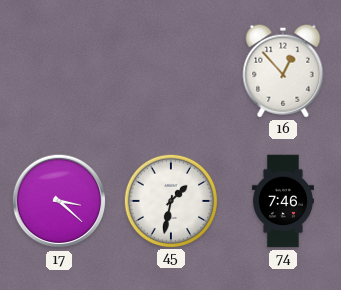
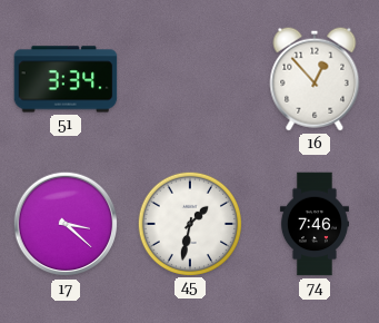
51: none -> 3:34 (66, 79)
